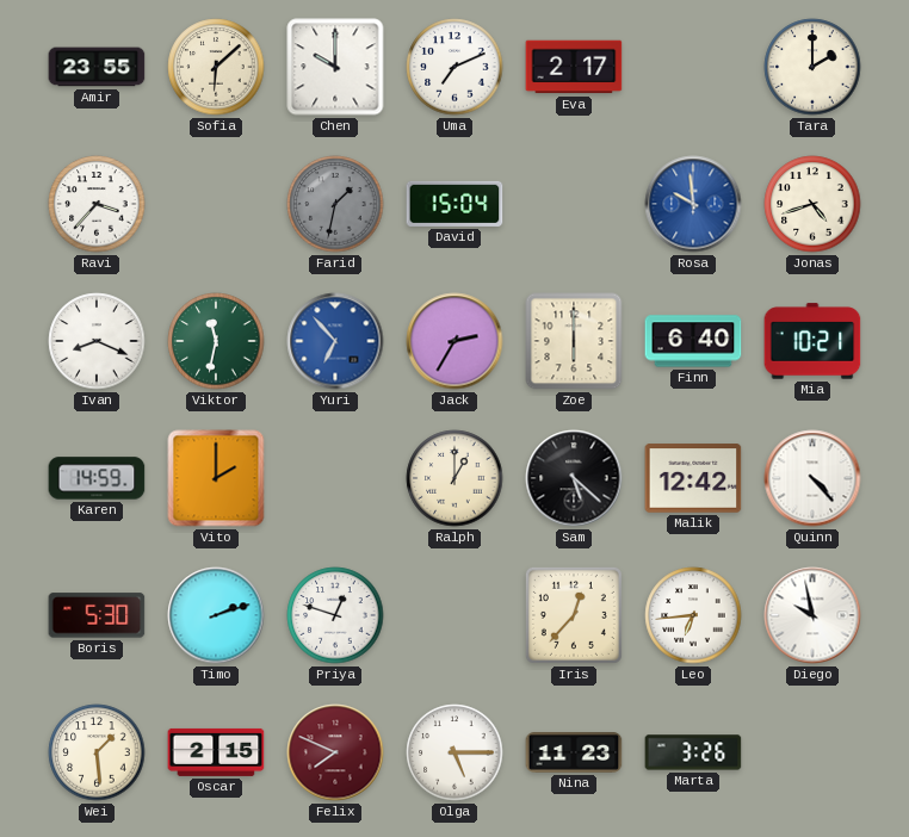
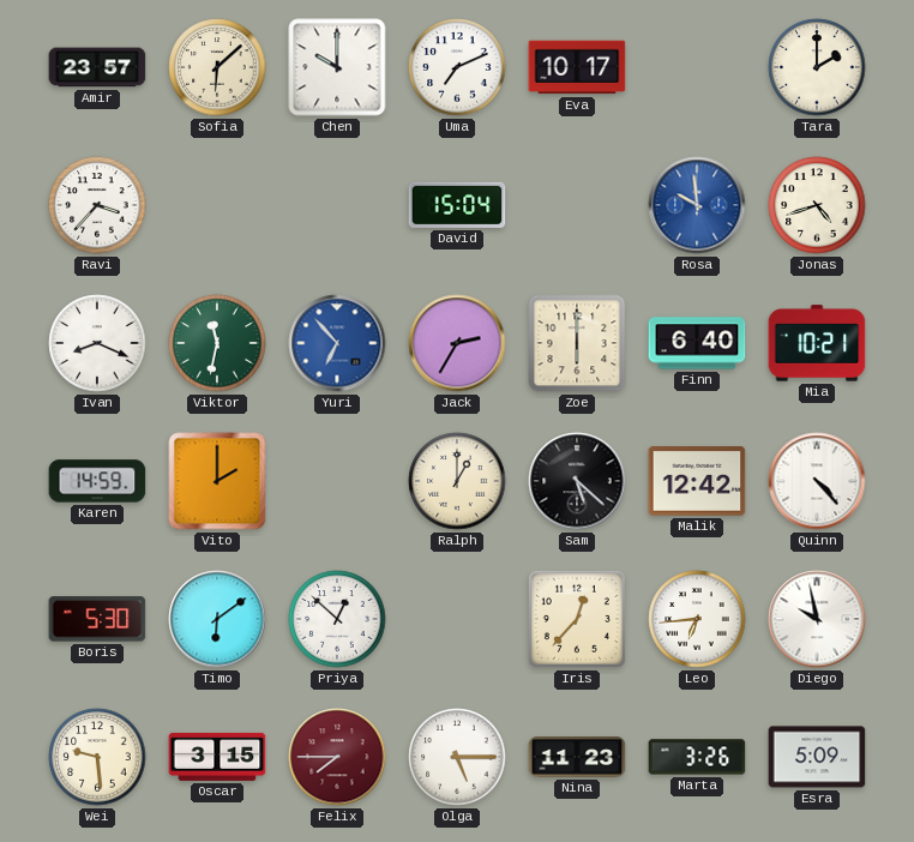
Amir: 23:55 -> 23:57 (97, 67)
Eva: 2:17 -> 10:17 (577, 67)
Farid: 1:32 -> none (335, 204)
Timo: 2:12 -> 6:09 (217, 619)
Priya: 12:48 -> 12:52 (337, 619)
Wei: 1:29 -> 9:29 (97, 757)
Oscar: 2:15 -> 3:15 (217, 757)
Felix: 7:49 -> 7:45 (337, 757)
Esra: none -> 5:09 (817, 757)
